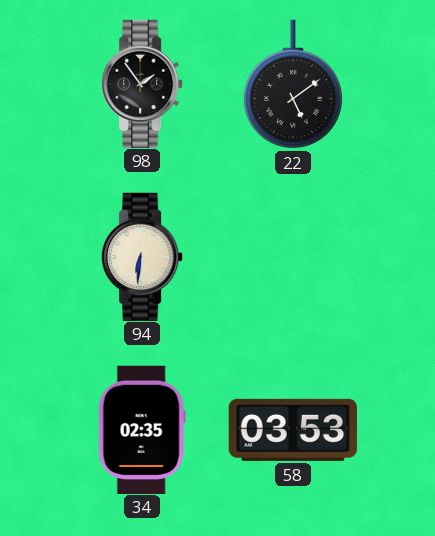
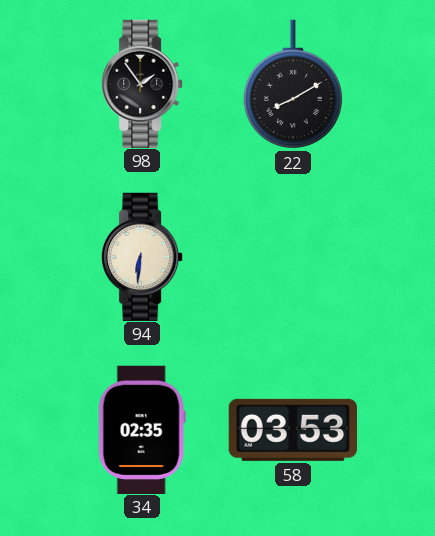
22: 5:09 -> 8:10 (293, 84)
